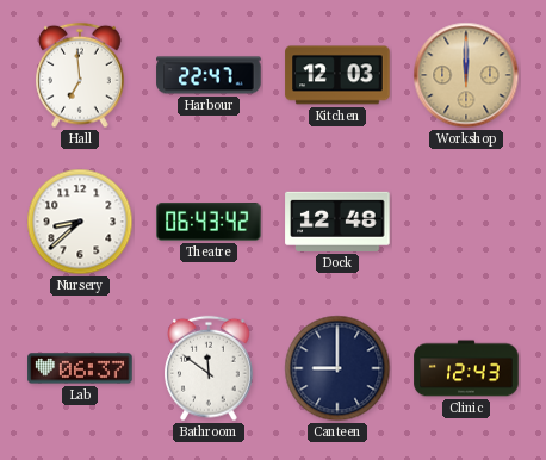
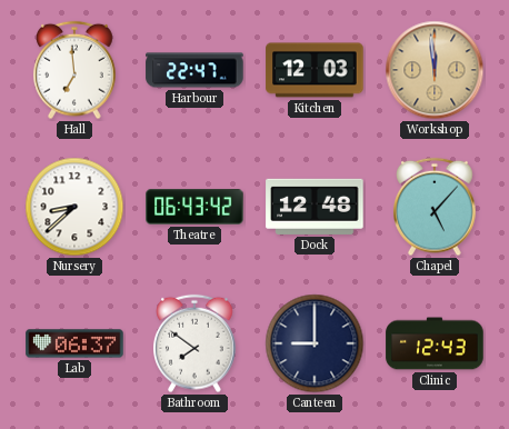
Workshop: 12:00 -> 11:59 (435, 70)
Chapel: none -> 5:07 (436, 207)
Bathroom: 11:51 -> 7:51 (196, 343)
